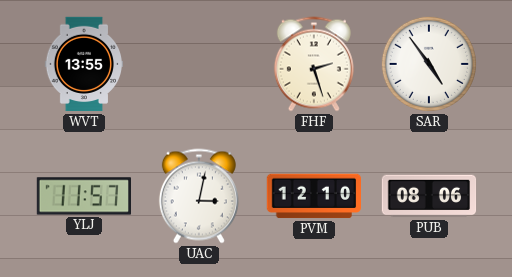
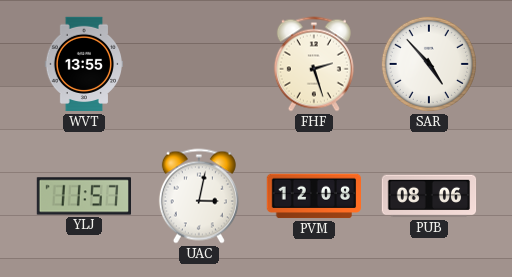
SAR: 4:54 -> 4:53 (429, 64)
PVM: 12:10 -> 12:08 (313, 196)
